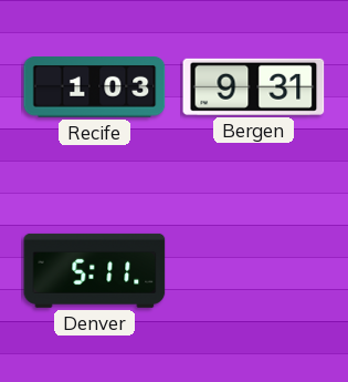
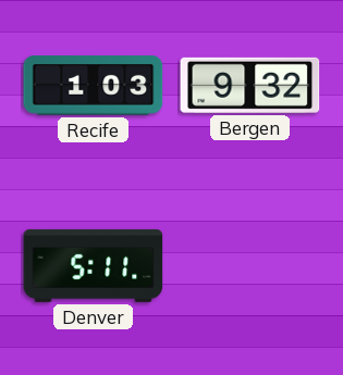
Bergen: 9:31 -> 9:32 (250, 85)
